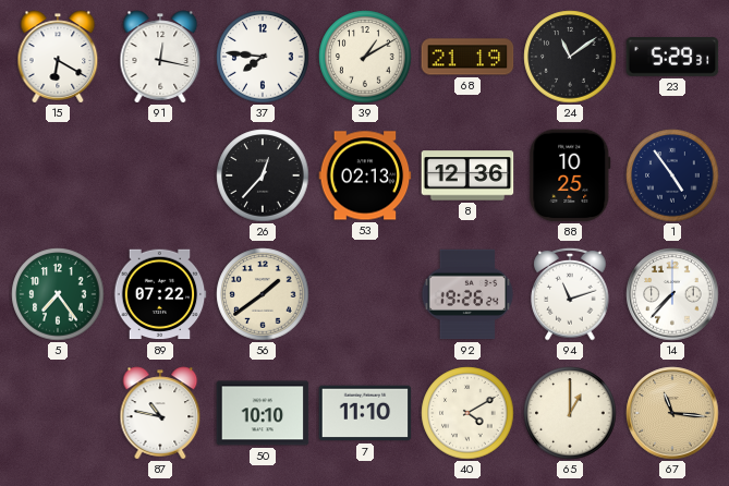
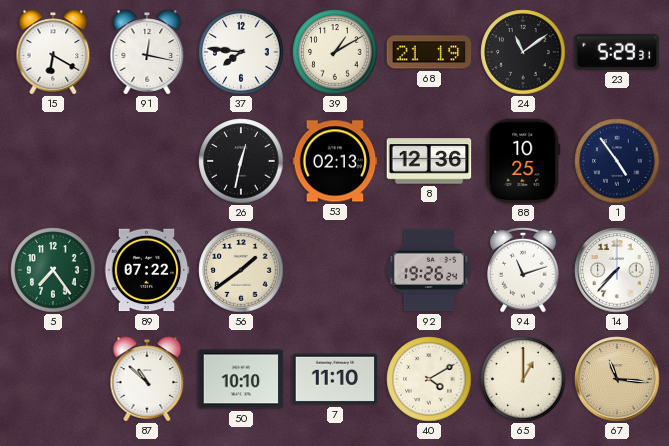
26: 12:37 -> 12:32 (241, 161)
87: 10:47 -> 10:52 (147, 379)
